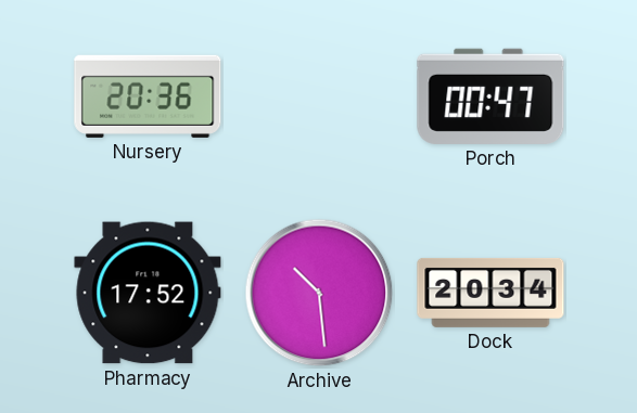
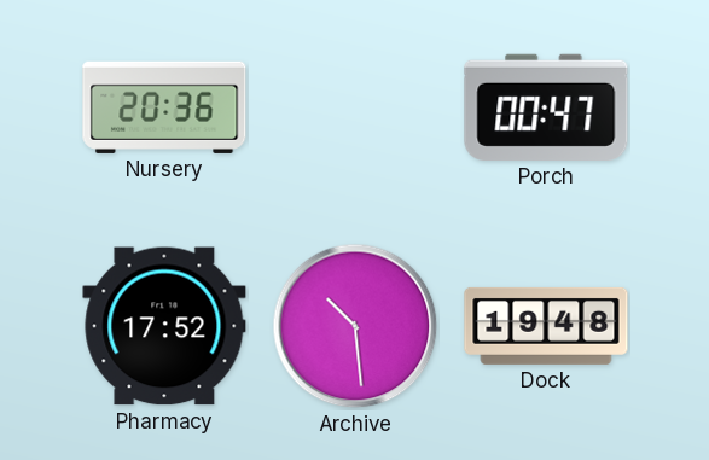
Dock: 20:34 -> 19:48 (546, 326)
